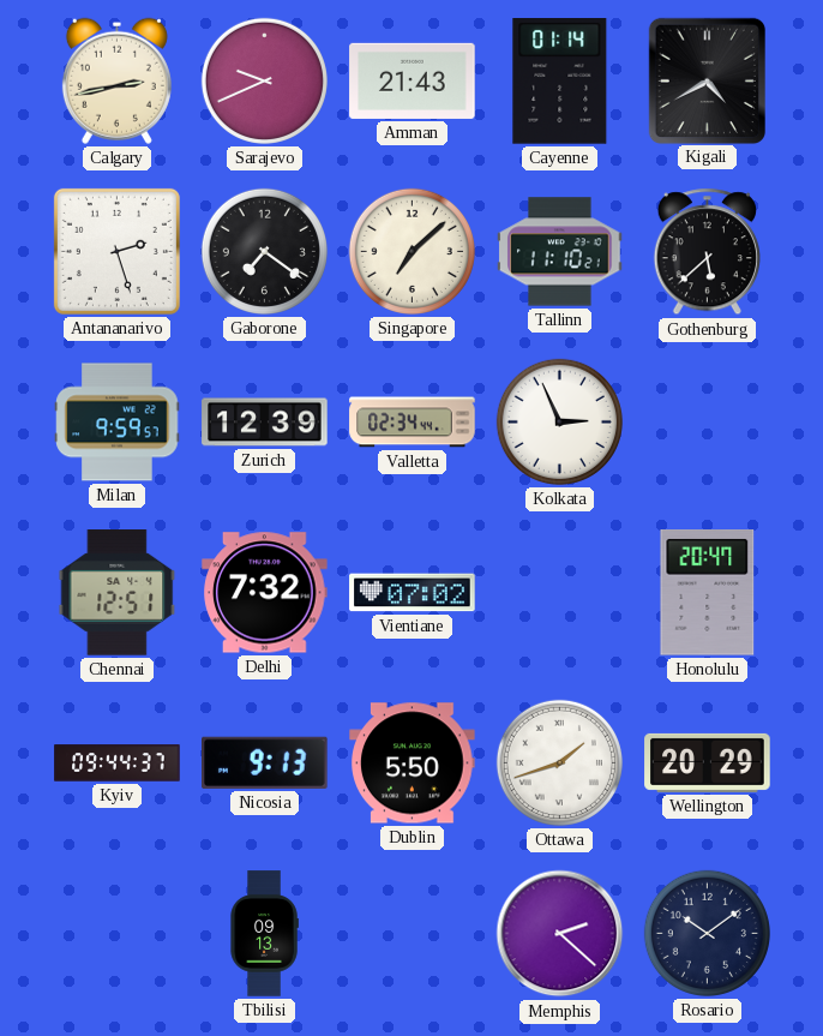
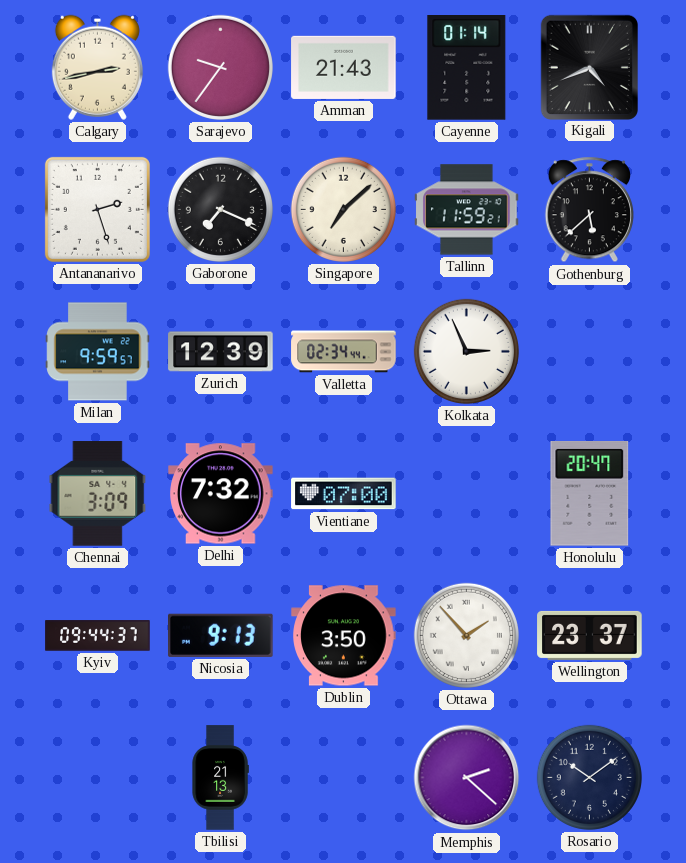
Sarajevo: 9:41 -> 9:36 (220, 67)
Kigali: 4:40 -> 4:41 (589, 67)
Gaborone: 7:21 -> 7:19 (220, 209)
Tallinn: 11:10 -> 11:59 (467, 210)
Chennai: 12:51 -> 3:09 (98, 494)
Vientiane: 07:02 -> 07:00 (344, 494)
Dublin: 5:50 -> 3:50 (344, 636)
Ottawa: 1:42 -> 1:53 (466, 635)
Wellington: 20:29 -> 23:37 (590, 635)
Tbilisi: 09:13 -> 21:13 (220, 778)
